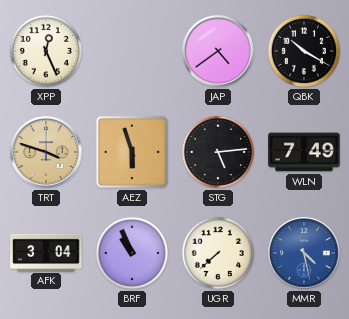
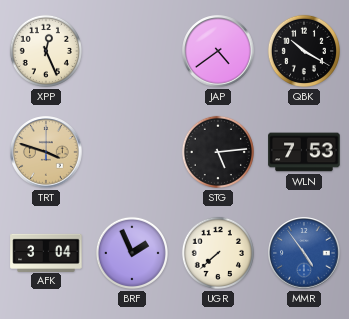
AEZ: 5:57 -> none (132, 152)
WLN: 7:49 -> 7:53 (304, 152)
BRF: 10:56 -> 1:56 (132, 253)
MMR: 4:28 -> 4:54 (304, 253)
